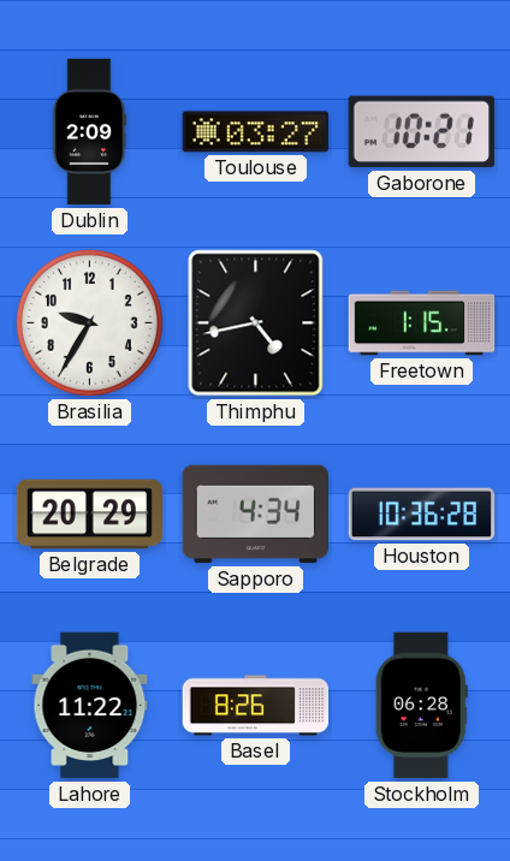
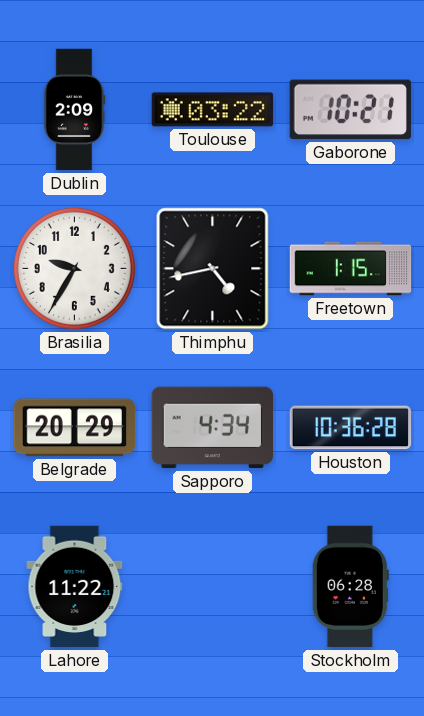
Toulouse: 03:27 -> 03:22 (213, 110)
Basel: 8:26 -> none (256, 706)
